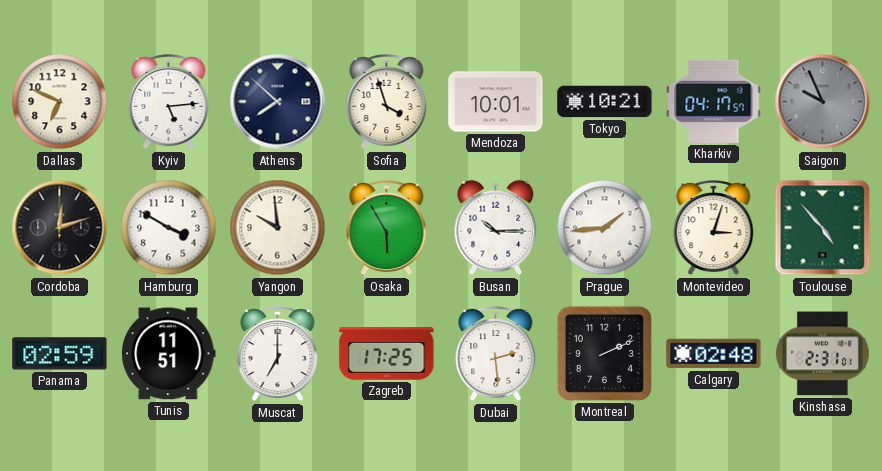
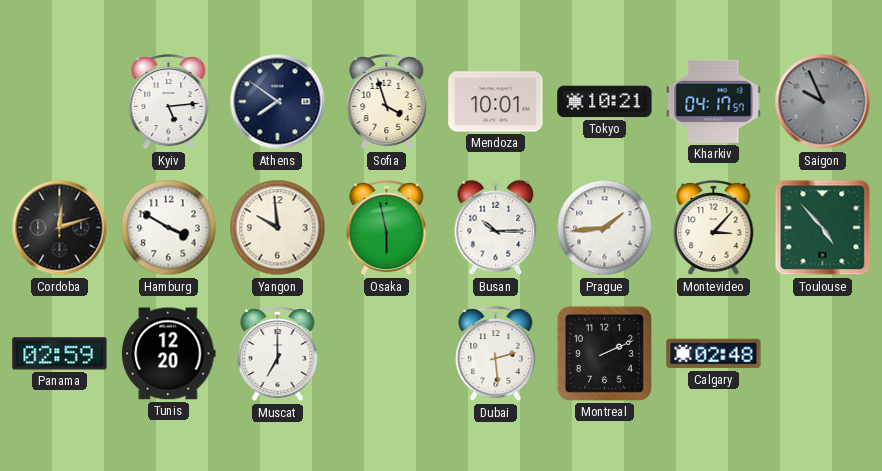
Dallas: 6:49 -> none (60, 102)
Athens: 7:52 -> 7:51 (278, 102)
Osaka: 5:55 -> 5:58 (387, 229)
Montevideo: 3:03 -> 3:07 (714, 229)
Tunis: 11:51 -> 12:20 (169, 354)
Zagreb: 17:25 -> none (387, 354)
Kinshasa: 2:31 -> none (822, 354)
